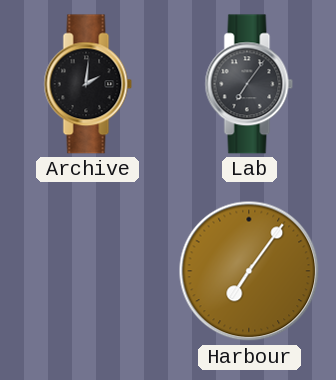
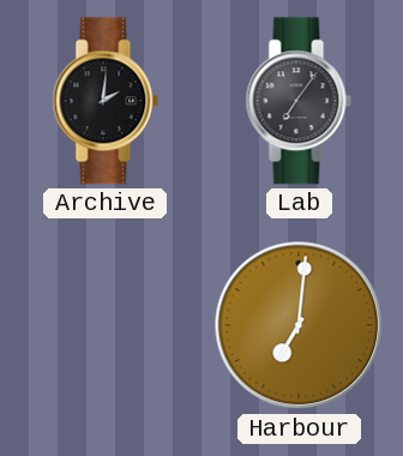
Harbour: 7:06 -> 7:01 (299, 325)
